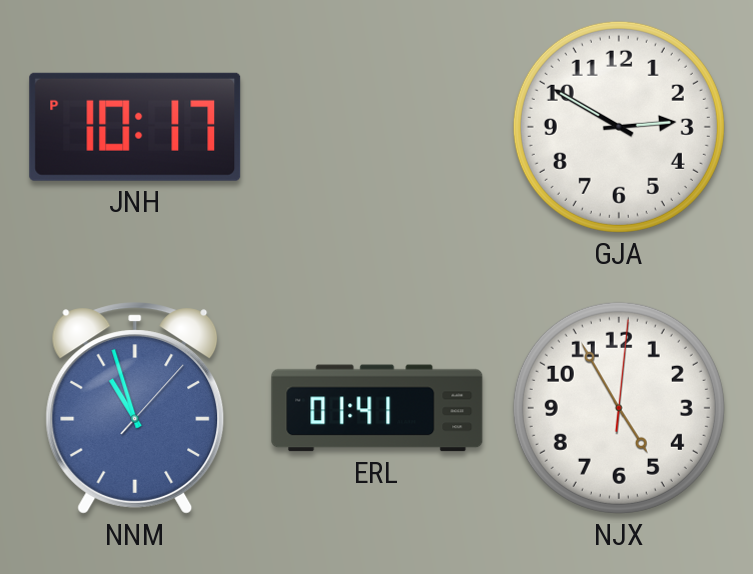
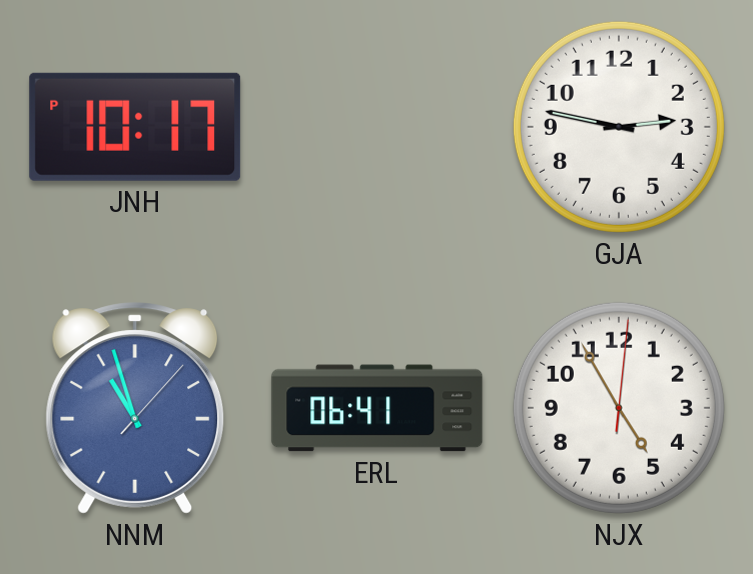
GJA: 2:50 -> 2:47 (619, 127)
ERL: 01:41 -> 06:41 (377, 408)
